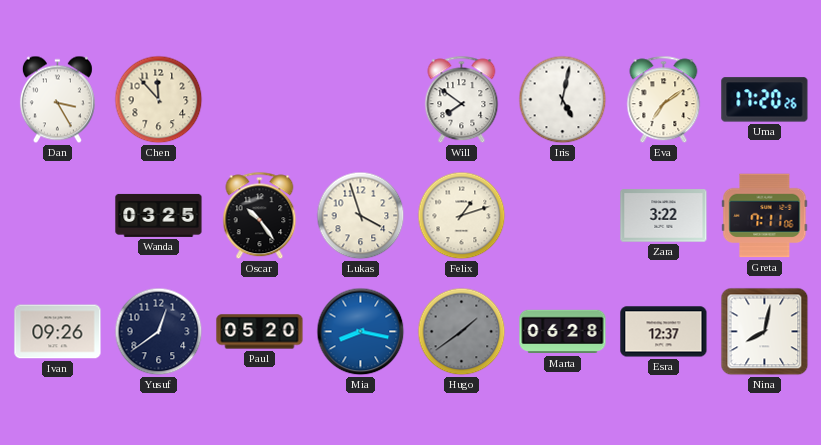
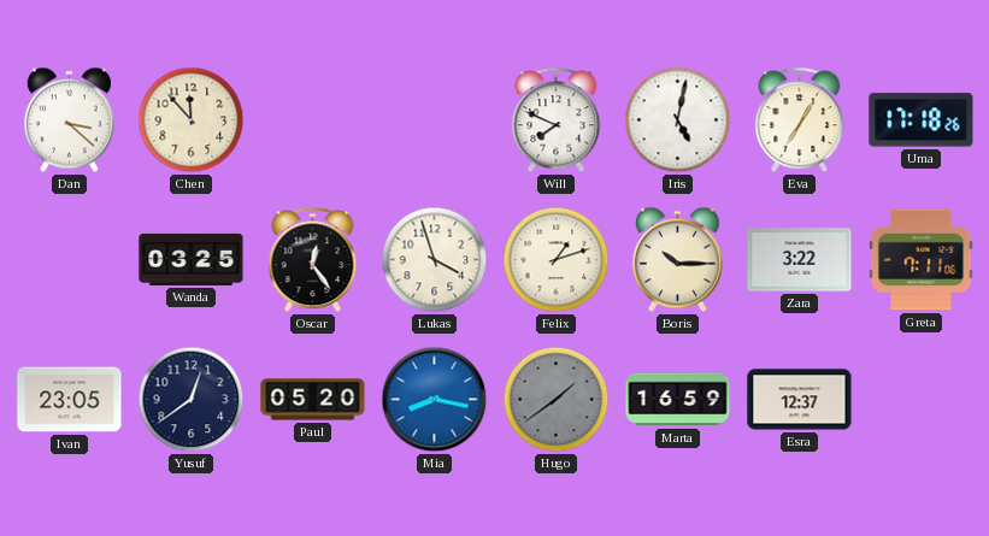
Dan: 3:25 -> 3:22 (69, 120)
Will: 7:51 -> 7:49 (557, 120)
Eva: 7:09 -> 7:05 (800, 120)
Uma: 17:20 -> 17:18 (922, 120)
Oscar: 10:24 -> 12:24 (313, 260)
Boris: none -> 10:15 (677, 260)
Ivan: 09:26 -> 23:05 (70, 400)
Marta: 06:28 -> 16:59 (678, 400)
Nina: 8:02 -> none (765, 332)
